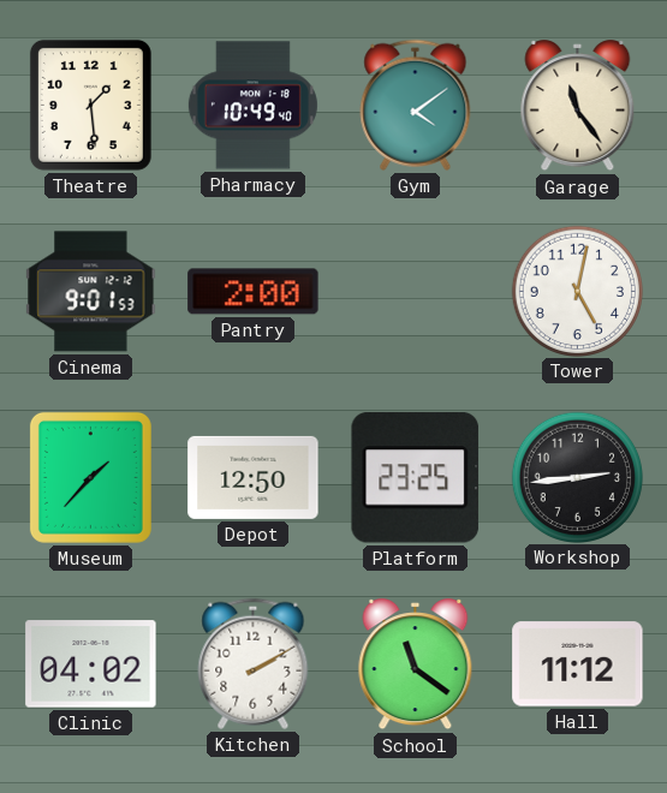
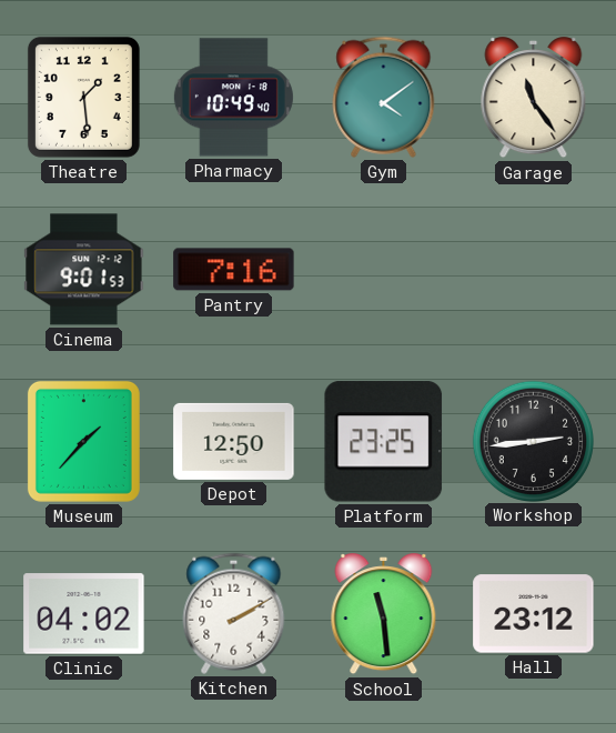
Pantry: 2:00 -> 7:16 (234, 270)
Tower: 5:02 -> none (577, 291)
School: 11:21 -> 11:29 (384, 614)
Hall: 11:12 -> 23:12 (534, 614)
